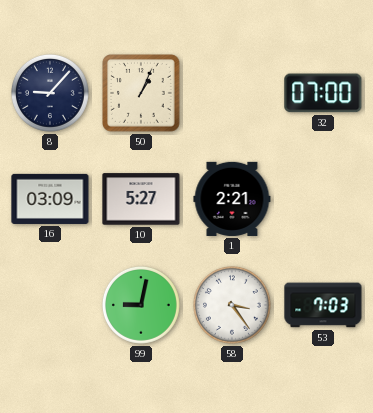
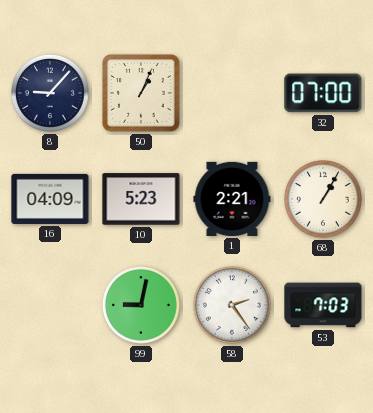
16: 03:09 -> 04:09 (50, 199)
10: 5:27 -> 5:23 (141, 199)
68: none -> 1:05 (323, 199)
58: 3:24 -> 2:24 (232, 305)
